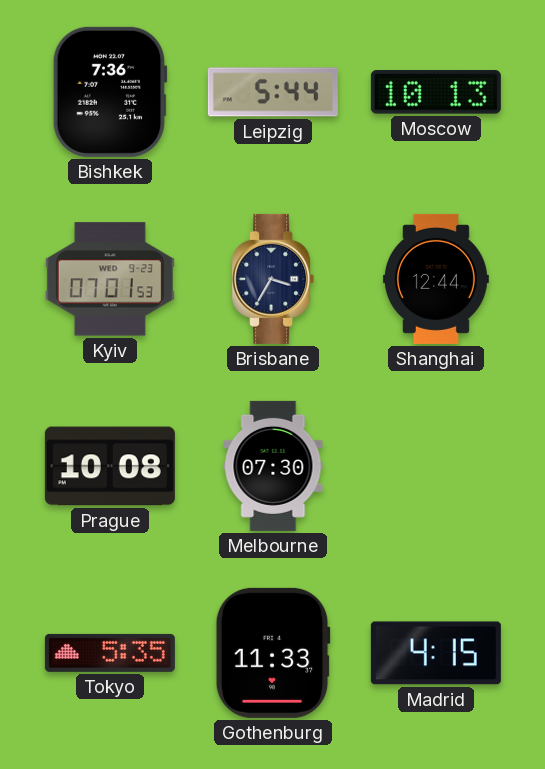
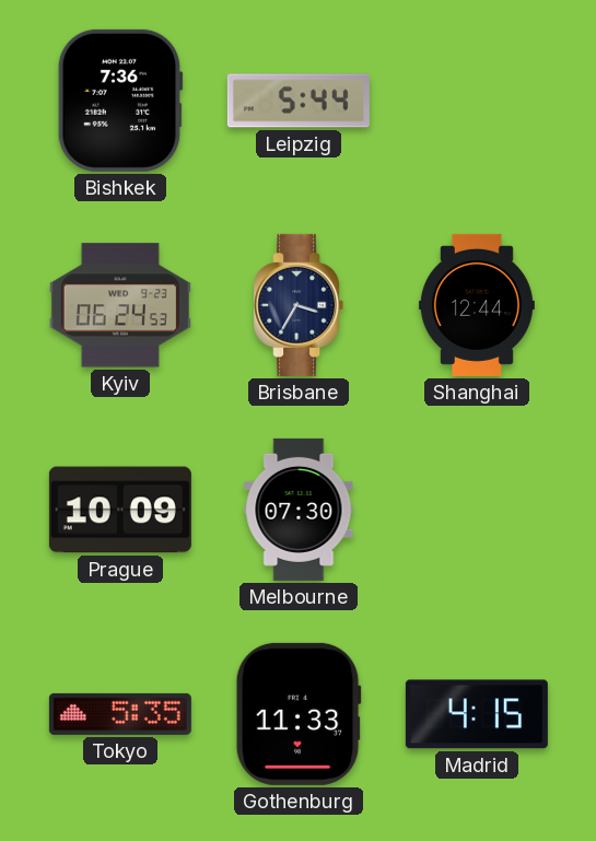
Moscow: 10:13 -> none (436, 92)
Kyiv: 07:01 -> 06:24 (120, 305)
Prague: 10:08 -> 10:09 (120, 510)
